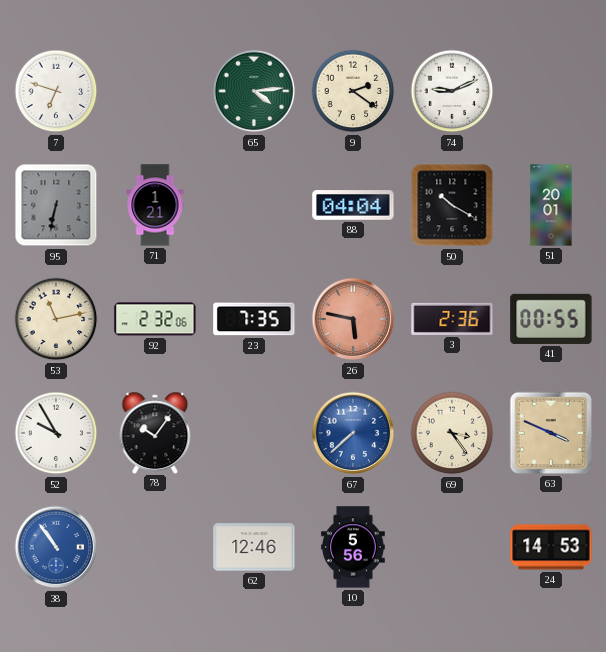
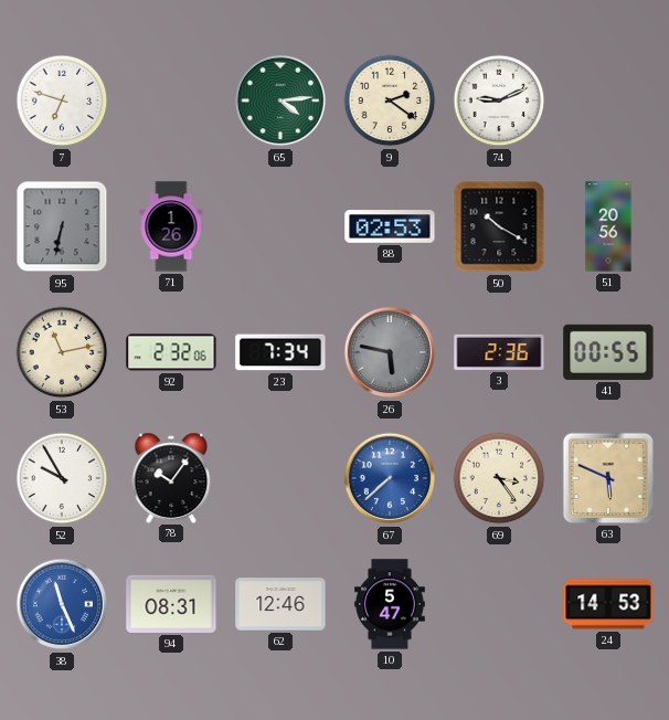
71: 1:21 -> 1:26 (171, 226)
88: 04:04 -> 02:53 (390, 226)
51: 20:01 -> 20:56 (608, 226)
23: 7:35 -> 7:34 (280, 352)
26 dial: salmon -> grey (390, 352)
63: 3:49 -> 5:49 (608, 478)
38: 10:54 -> 11:26 (62, 604)
94: none -> 08:31 (171, 604)
10: 5:56 -> 5:47 (390, 604)
